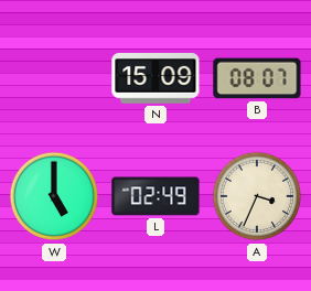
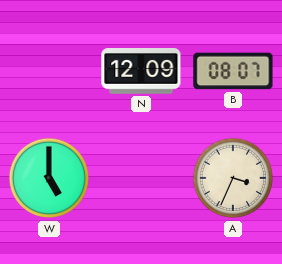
N: 15:09 -> 12:09 (141, 72)
L: 02:49 -> none (155, 196)
